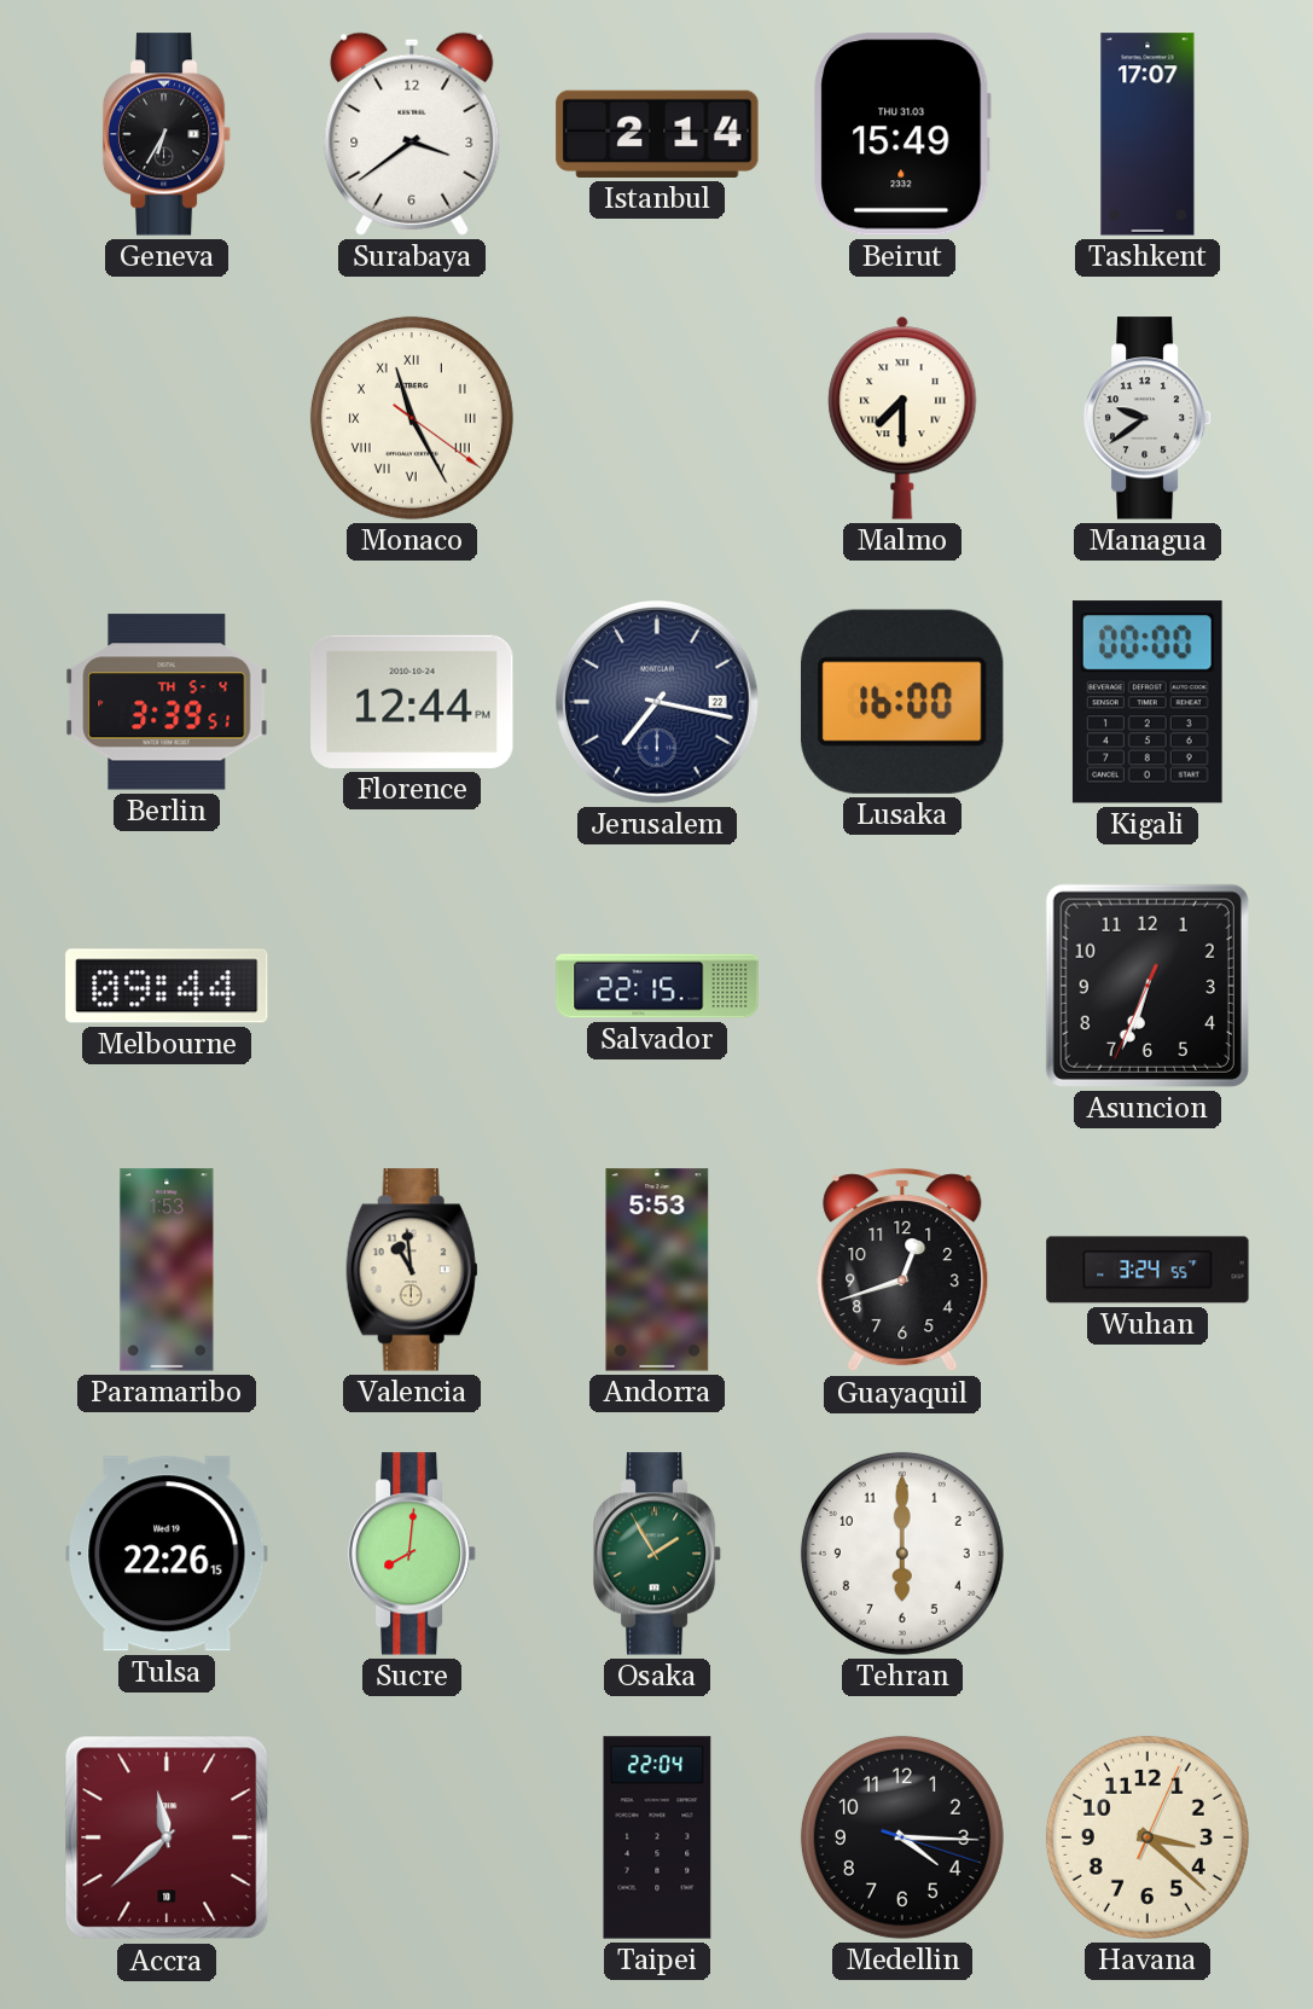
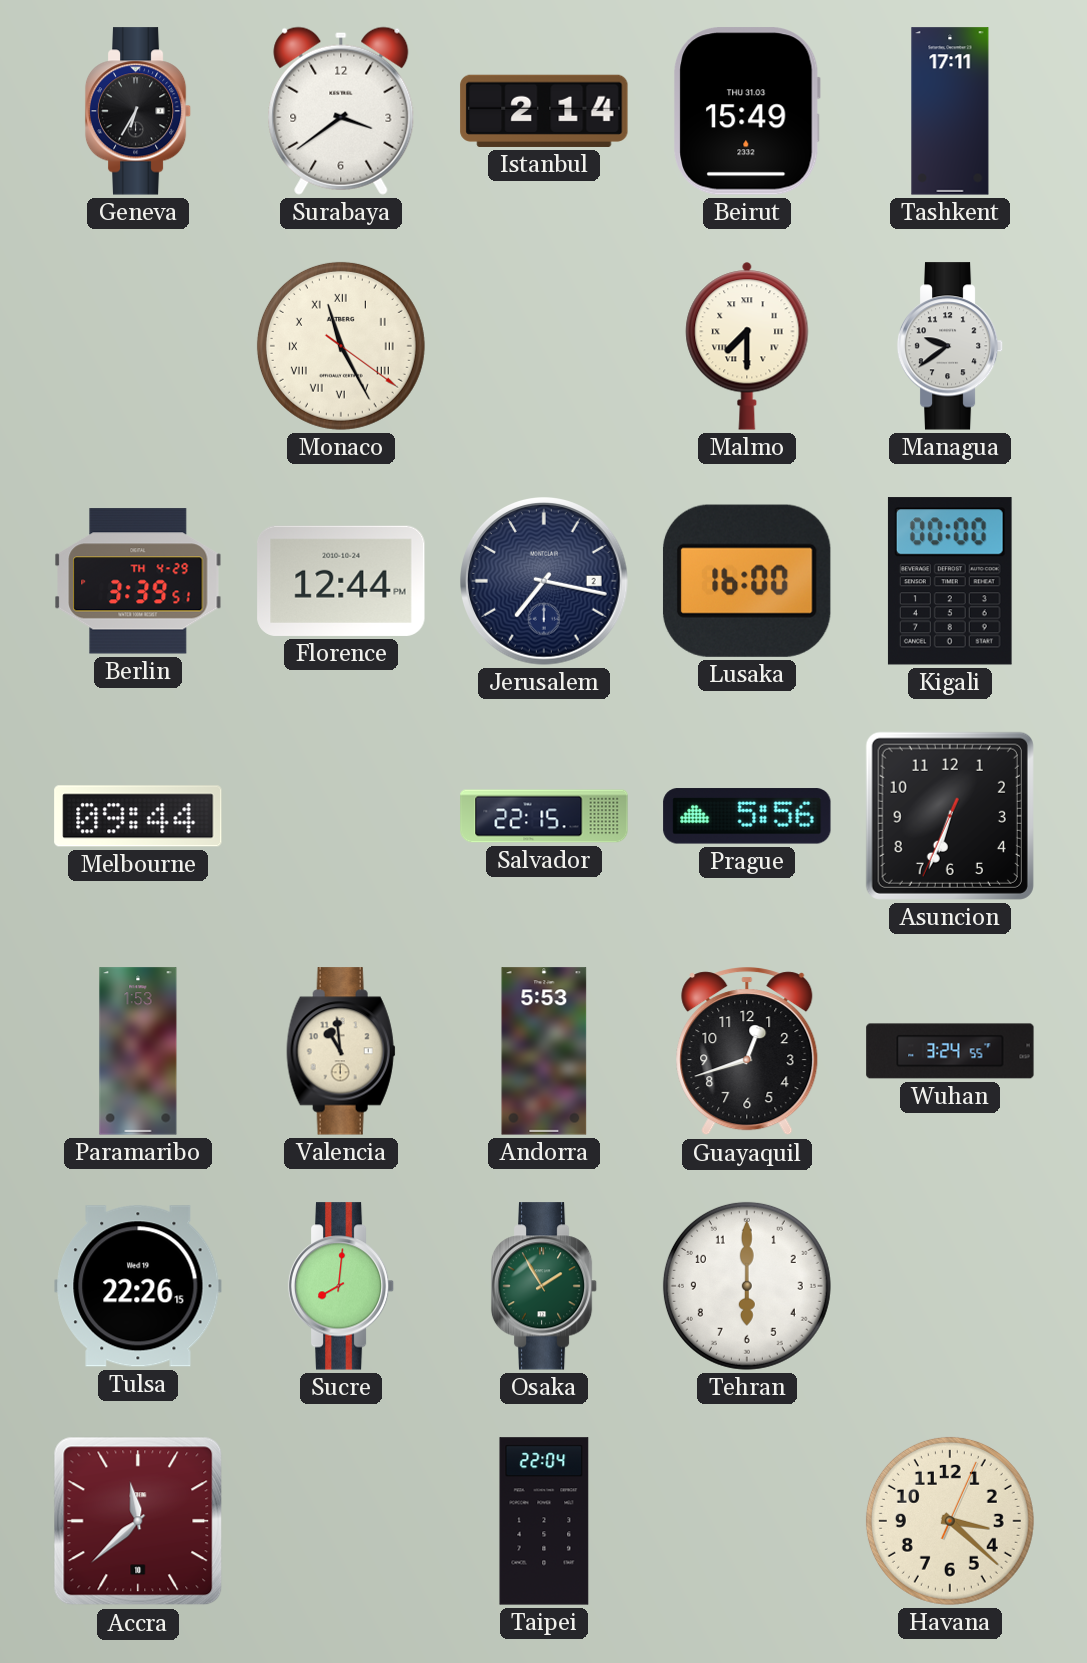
Tashkent: 17:07 -> 17:11 (950, 111)
Berlin date: TH 5-4 -> TH 4-29 (138, 581)
Jerusalem date: 22 -> 2 (545, 582)
Prague: none -> 5:56 (747, 816)
Medellin: 4:15 -> none (902, 1837)
